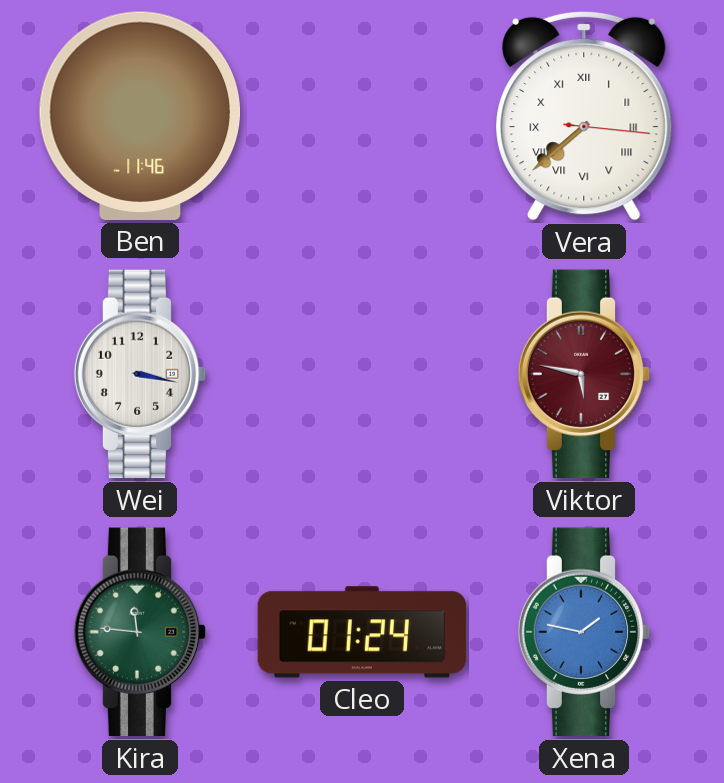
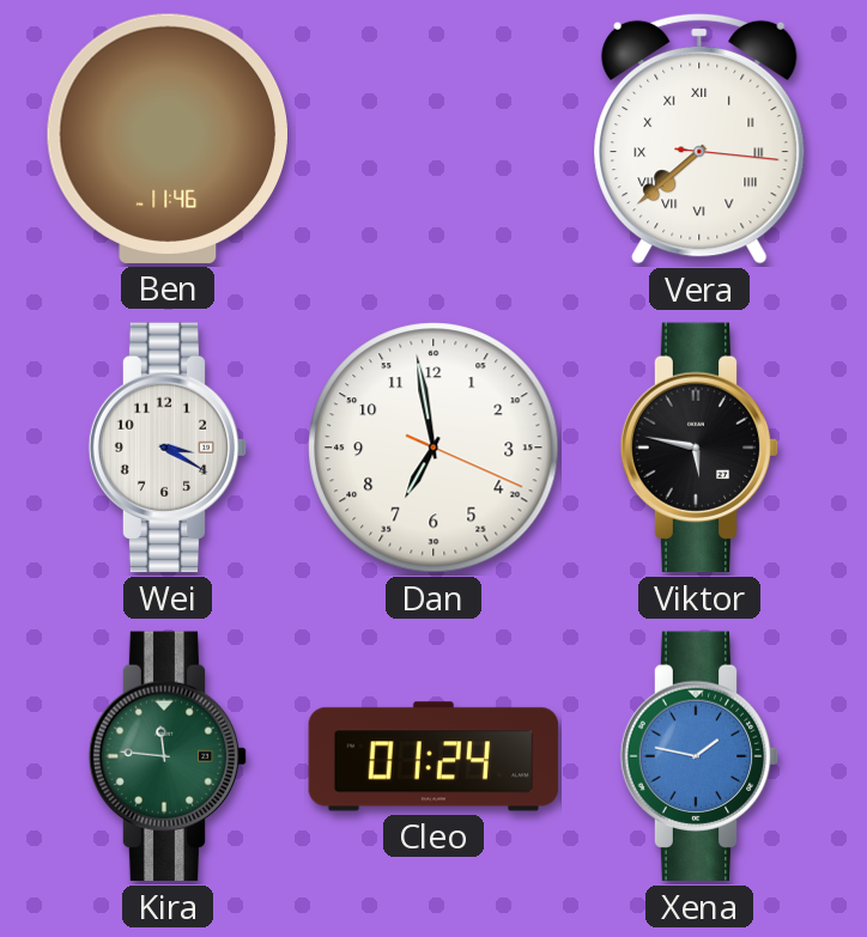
Wei: 3:17 -> 3:20 (168, 448)
Dan: none -> 6:58 (433, 448)
Viktor dial: burgundy -> black (699, 448)
